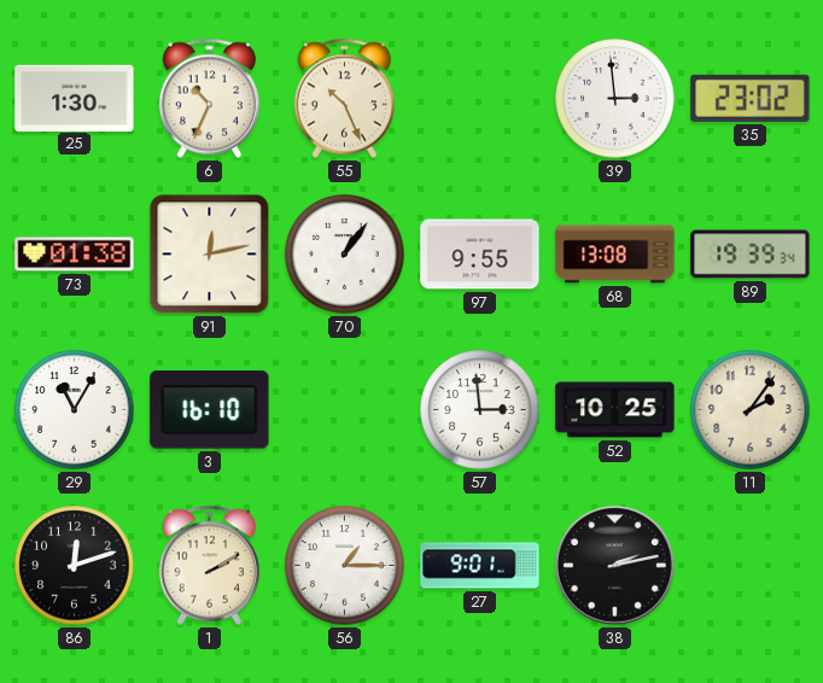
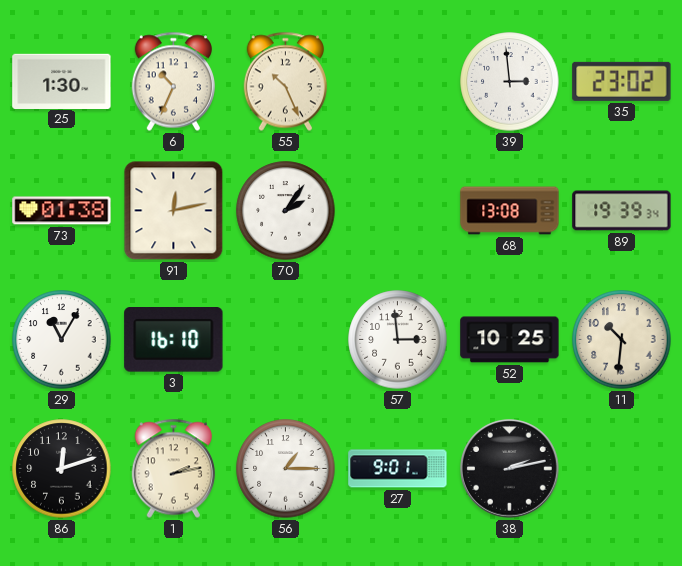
70: 1:06 -> 2:06 (286, 211)
97: 9:55 -> none (480, 255)
11: 2:06 -> 10:31 (622, 340)
1: 2:10 -> 2:13 (173, 469)
